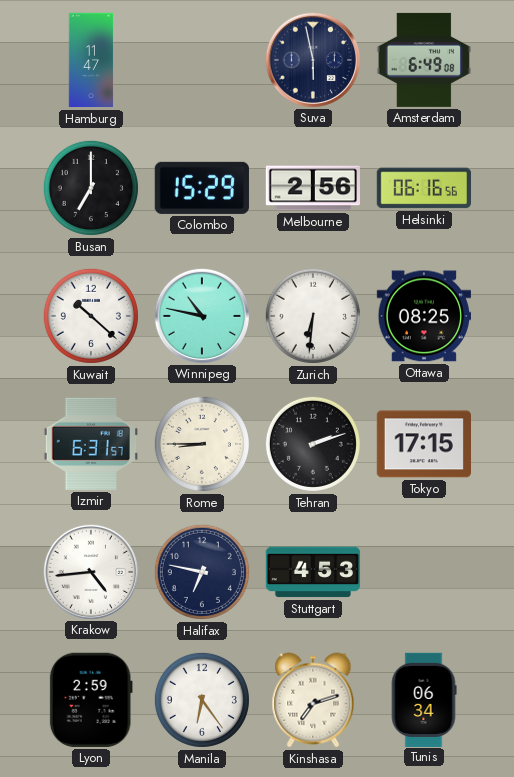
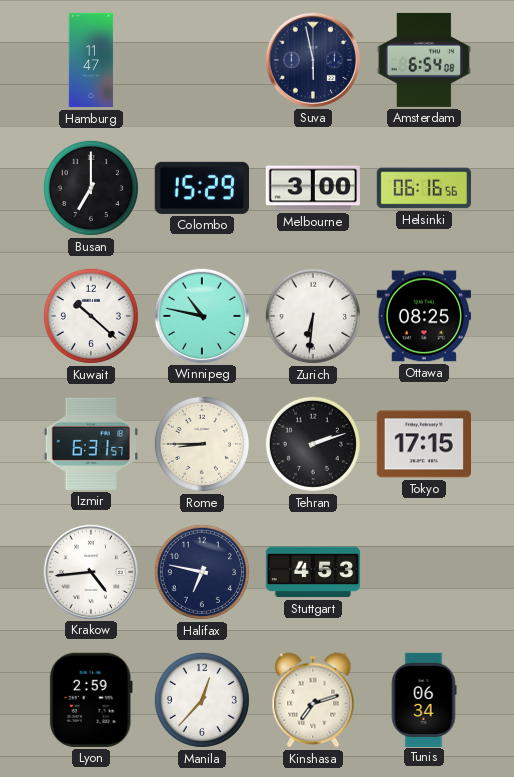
Amsterdam: 6:49 -> 6:54 (423, 60)
Melbourne: 2:56 -> 3:00 (312, 188)
Manila: 6:24 -> 12:37 (202, 700)
